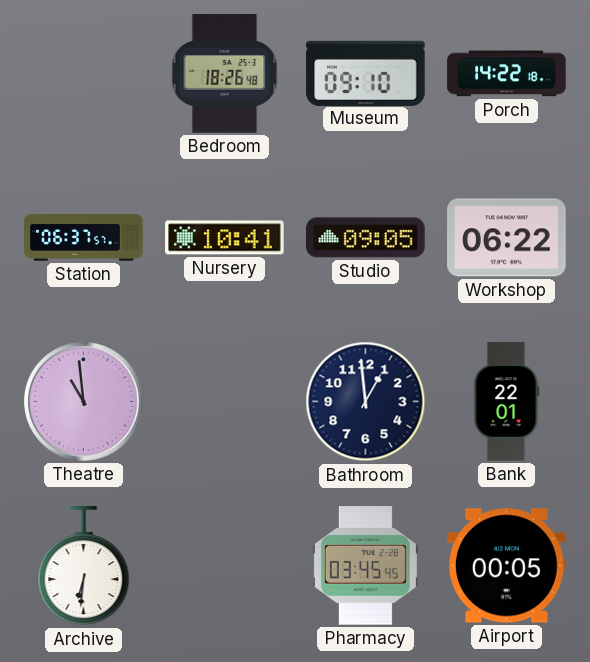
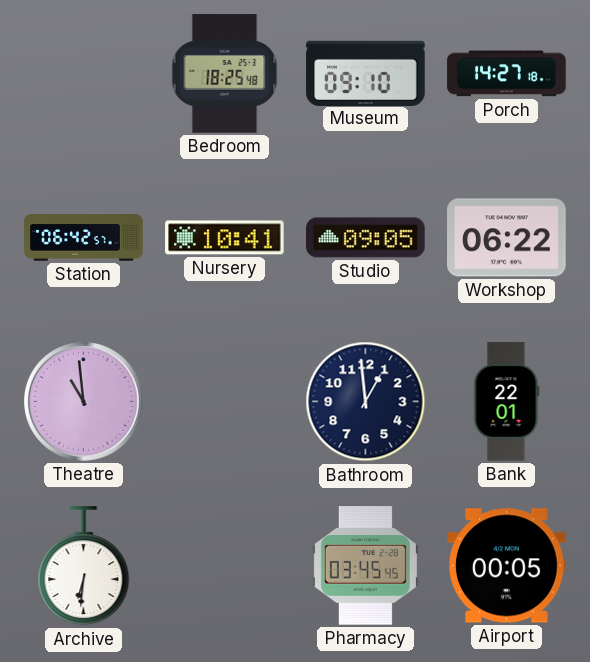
Bedroom: 18:26 -> 18:25 (225, 74)
Porch: 14:22 -> 14:27 (507, 74)
Station: 06:37 -> 06:42 (84, 238)
